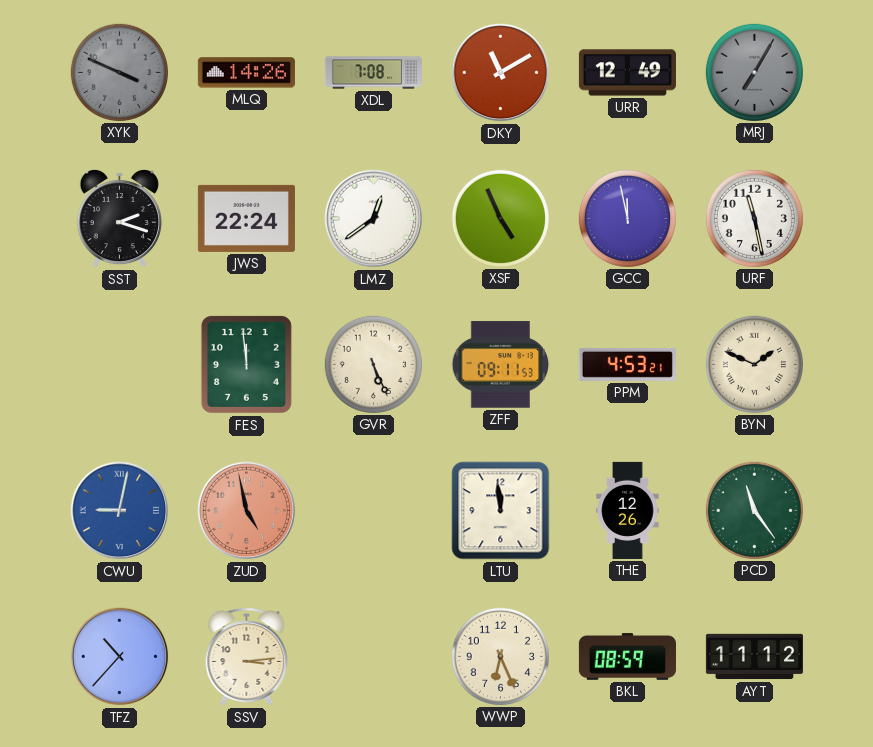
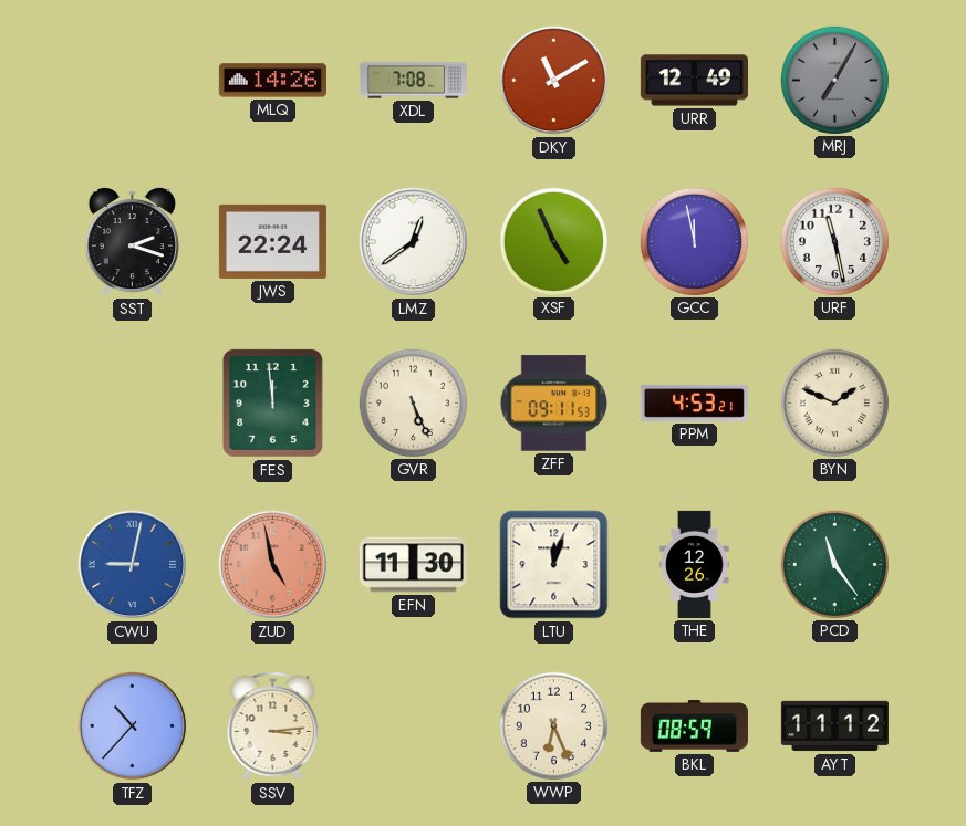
XYK: 3:49 -> none (119, 72)
EFN: none -> 11:30 (413, 565)
LTU: 11:59 -> 12:03 (554, 565)
